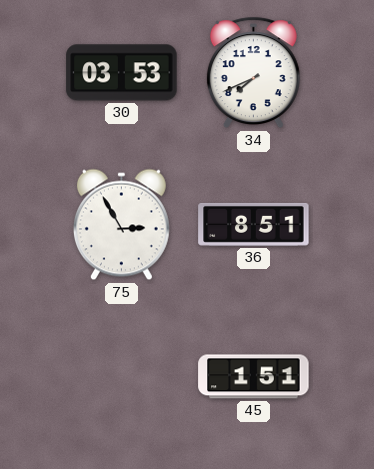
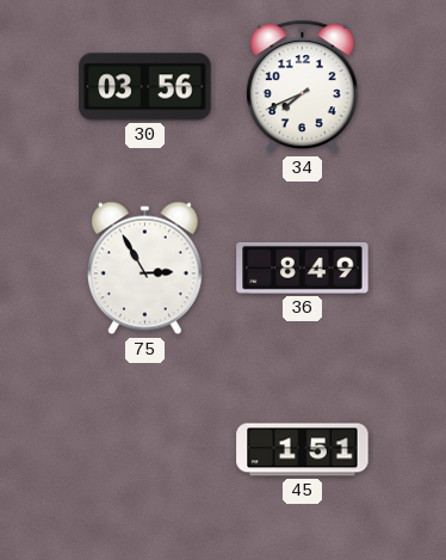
30: 03:53 -> 03:56 (145, 87)
36: 8:51 -> 8:49 (303, 267)
